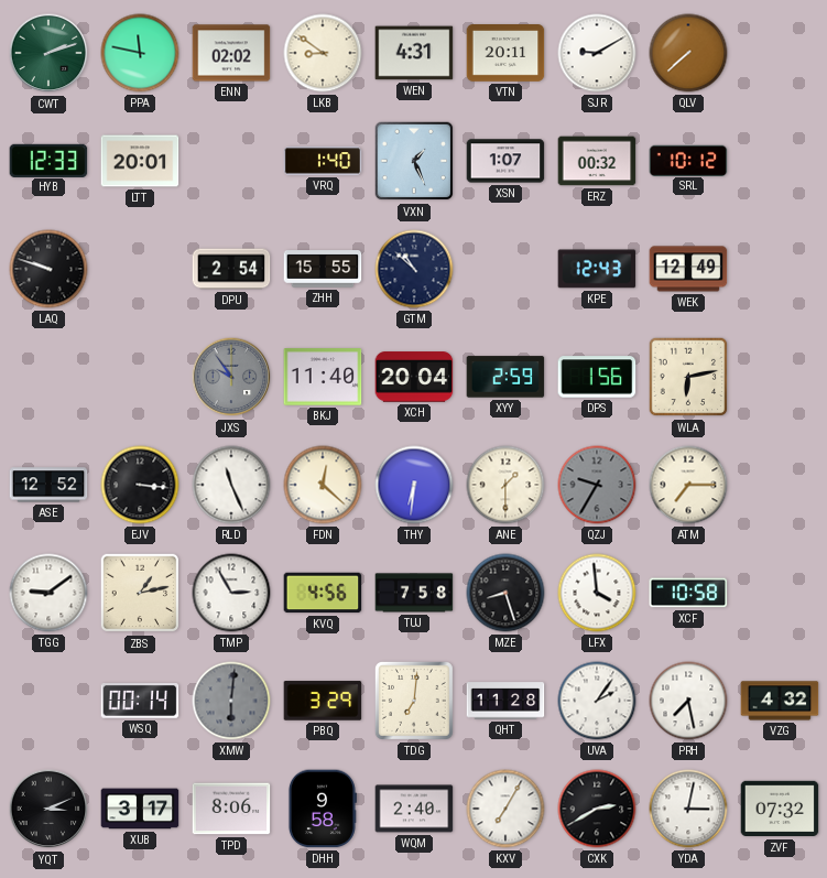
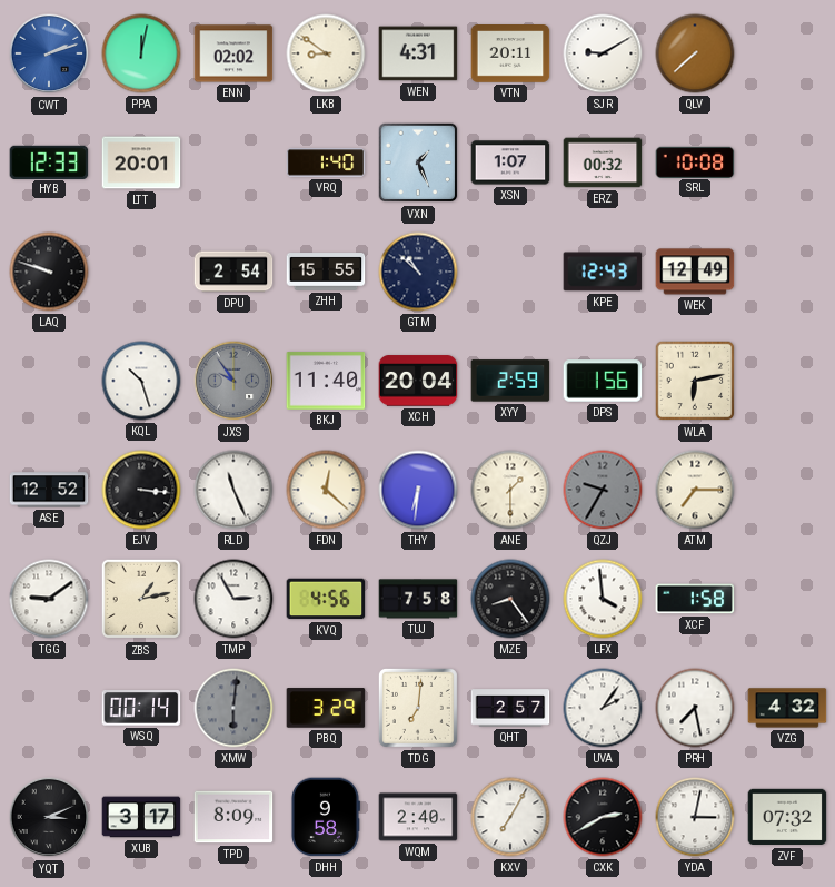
CWT dial: green -> blue (49, 53)
PPA: 11:47 -> 12:02 (141, 53)
SRL: 10:12 -> 10:08 (695, 161)
KQL: none -> 10:27 (141, 381)
MZE: 8:27 -> 8:24 (510, 599)
XCF: 10:58 -> 1:58 (695, 599)
QHT: 11:28 -> 2:57 (510, 708)
TPD: 8:06 -> 8:09 (233, 817)
